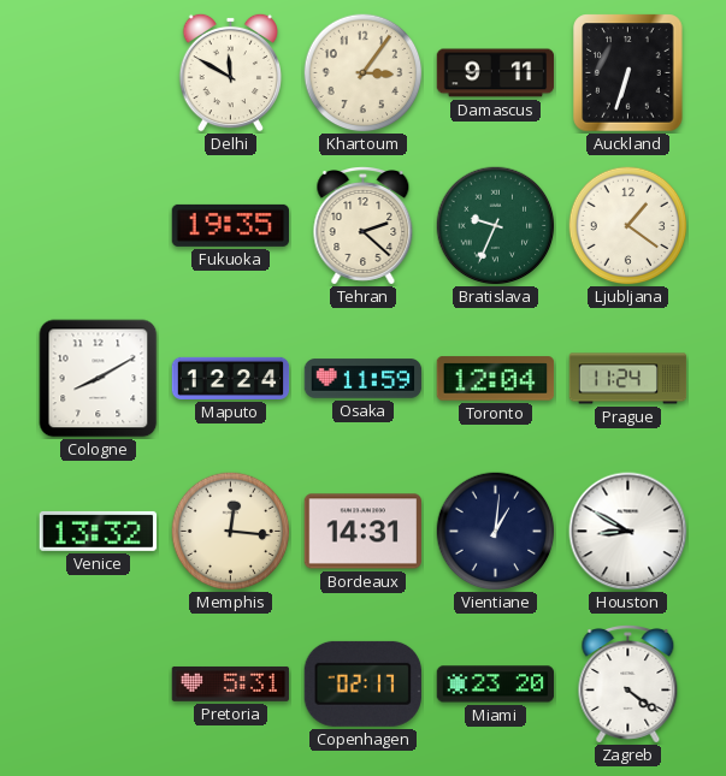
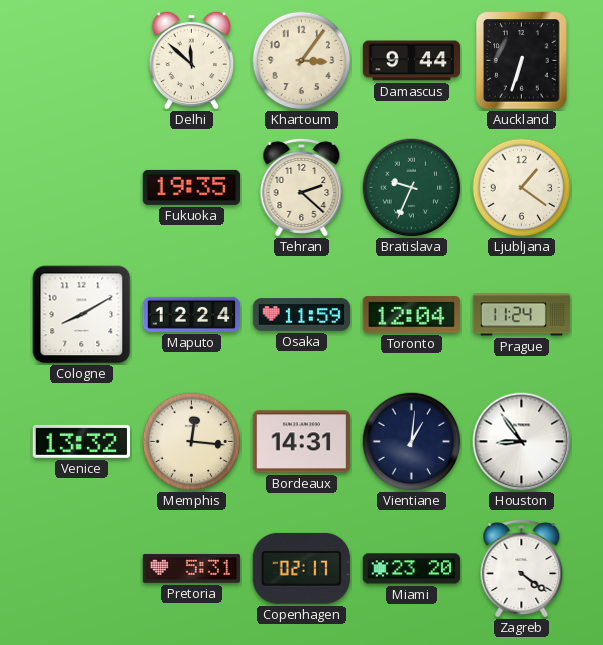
Delhi: 11:50 -> 11:52 (191, 60)
Damascus: 9:11 -> 9:44 (412, 61)
Houston: 8:50 -> 8:54 (522, 442)
